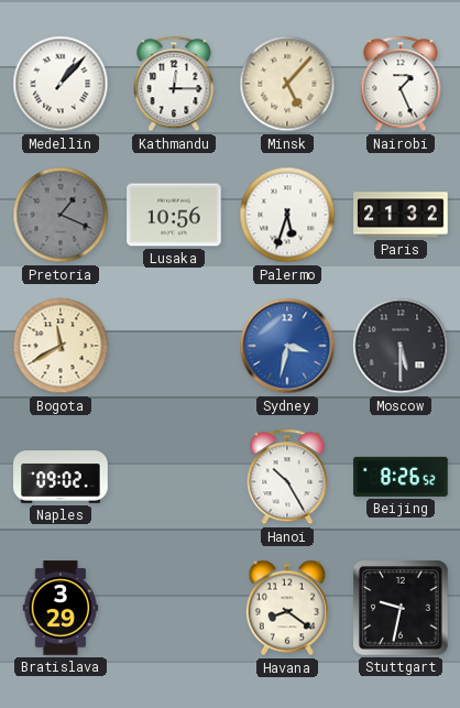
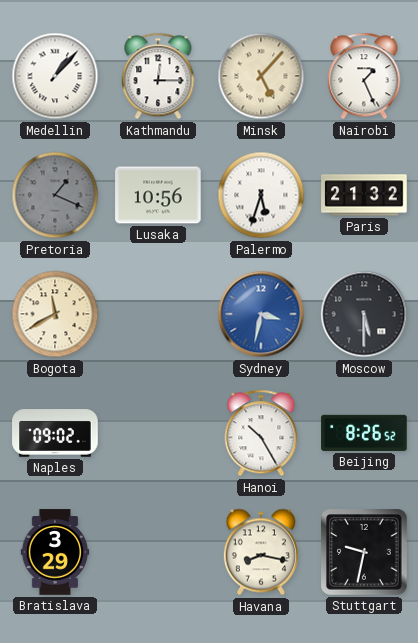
Havana: 8:21 -> 8:17 (261, 552)
